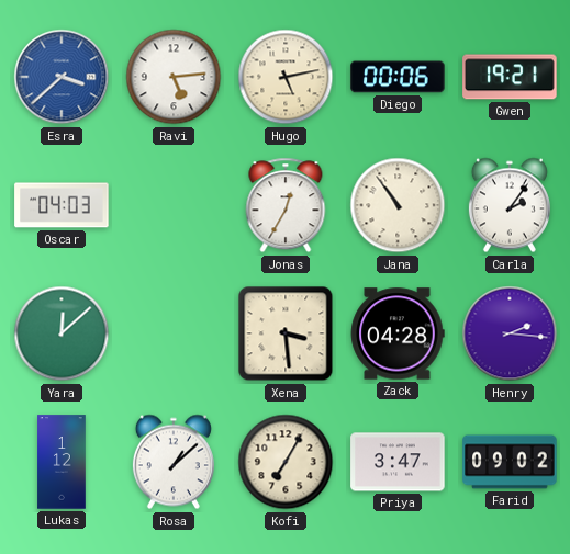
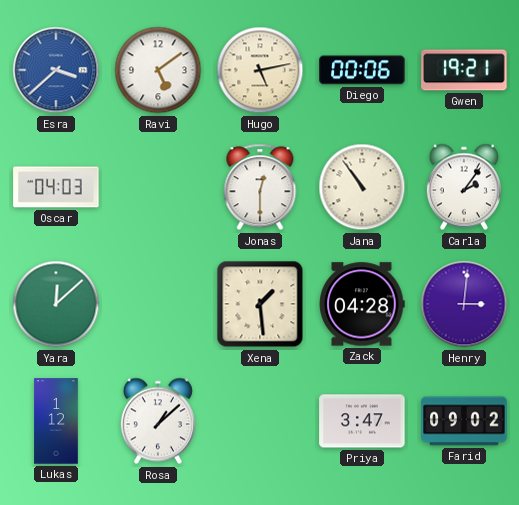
Ravi: 5:14 -> 5:09 (158, 70)
Jonas: 12:35 -> 12:30 (260, 187)
Xena: 3:29 -> 1:29 (260, 304)
Henry: 2:16 -> 3:01 (464, 304)
Kofi: 7:05 -> none (286, 462)
